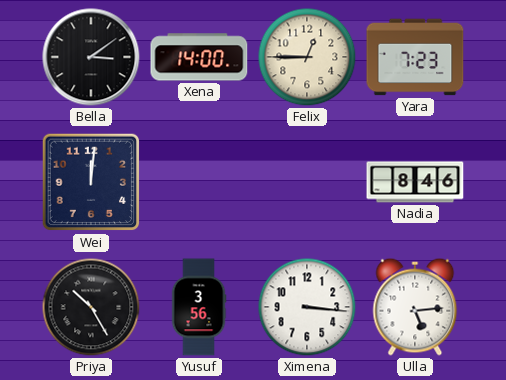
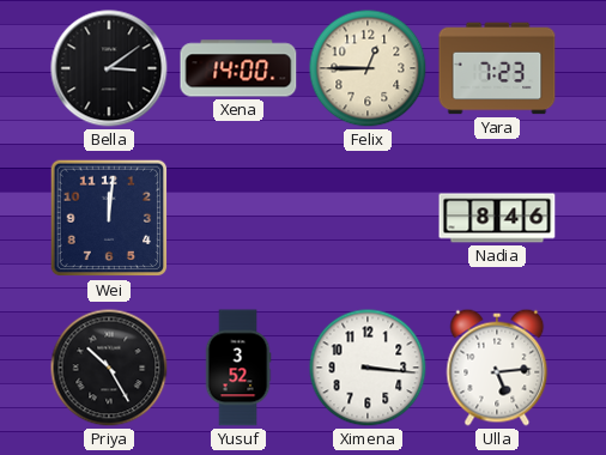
Yusuf: 3:56 -> 3:52 (238, 368)
